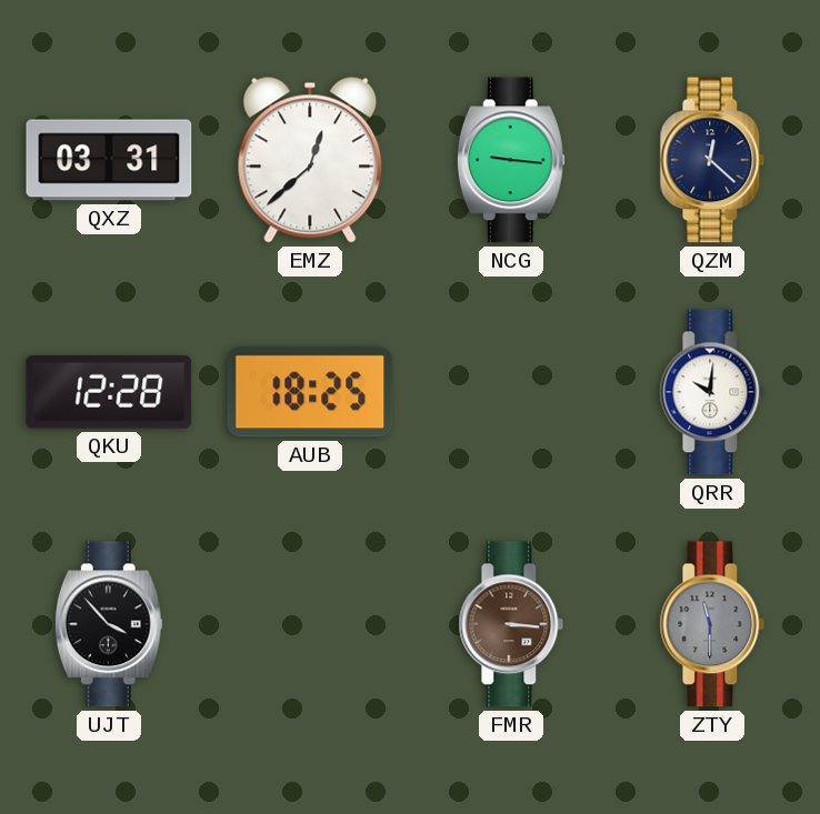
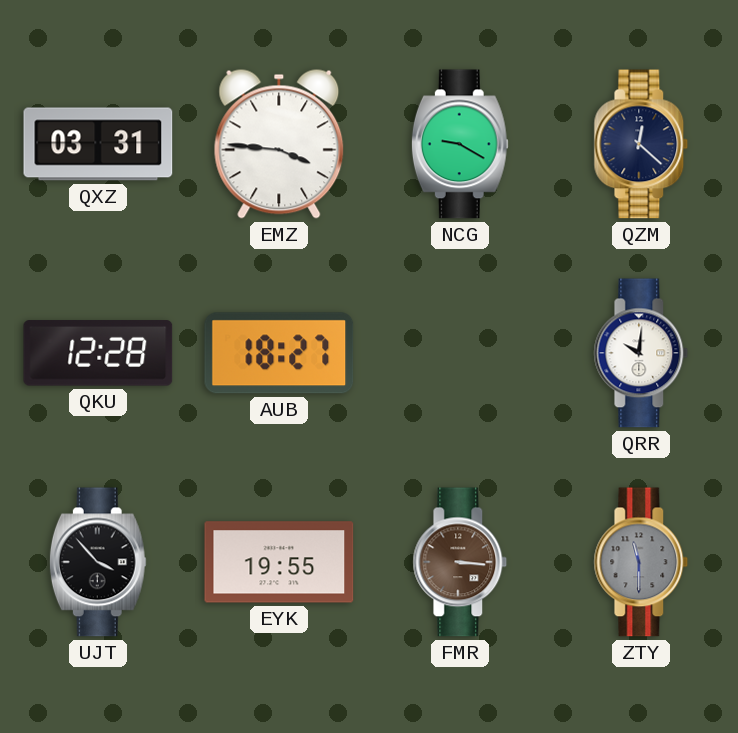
EMZ: 12:38 -> 3:46 (279, 144)
NCG: 9:16 -> 9:20 (460, 144)
AUB: 18:25 -> 18:27 (279, 353)
EYK: none -> 19:55 (279, 562)
